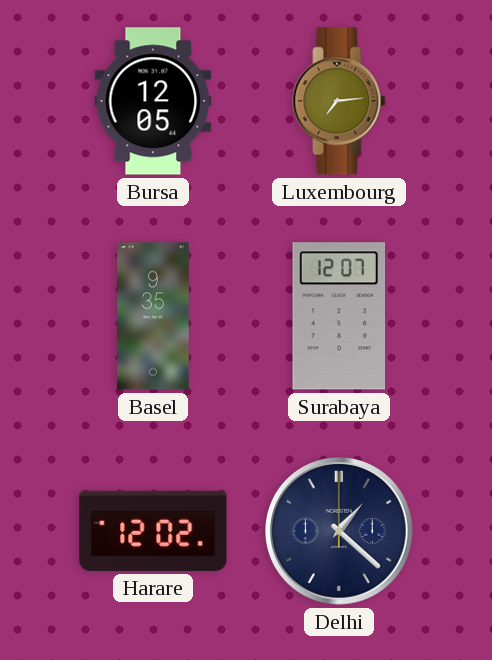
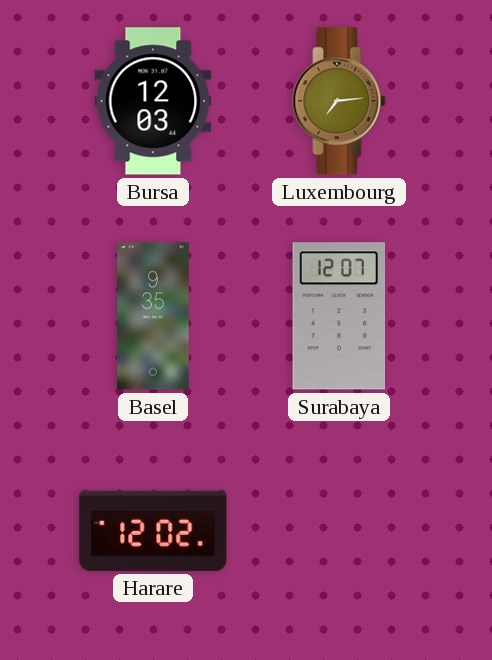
Bursa: 12:05 -> 12:03 (153, 101)
Delhi: 1:22 -> none (340, 532)
